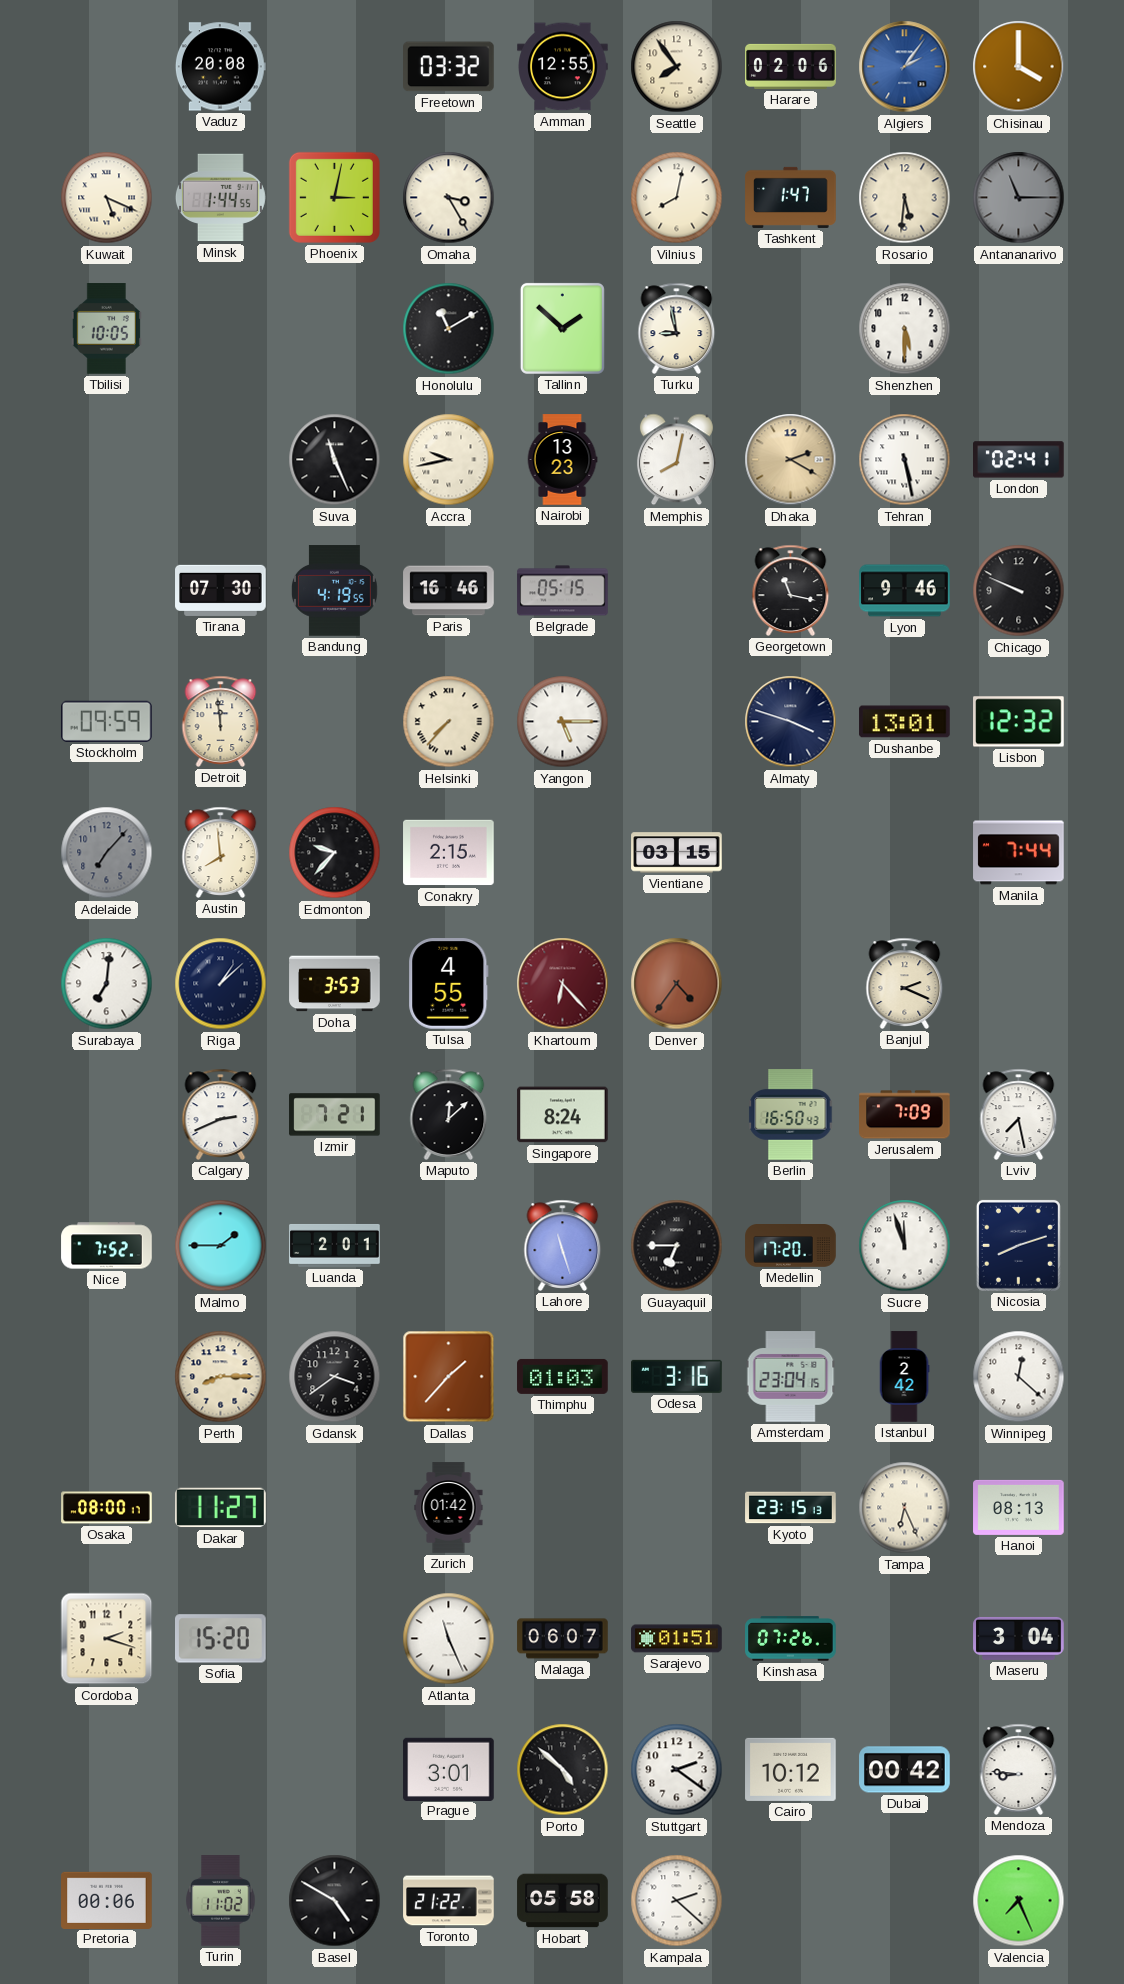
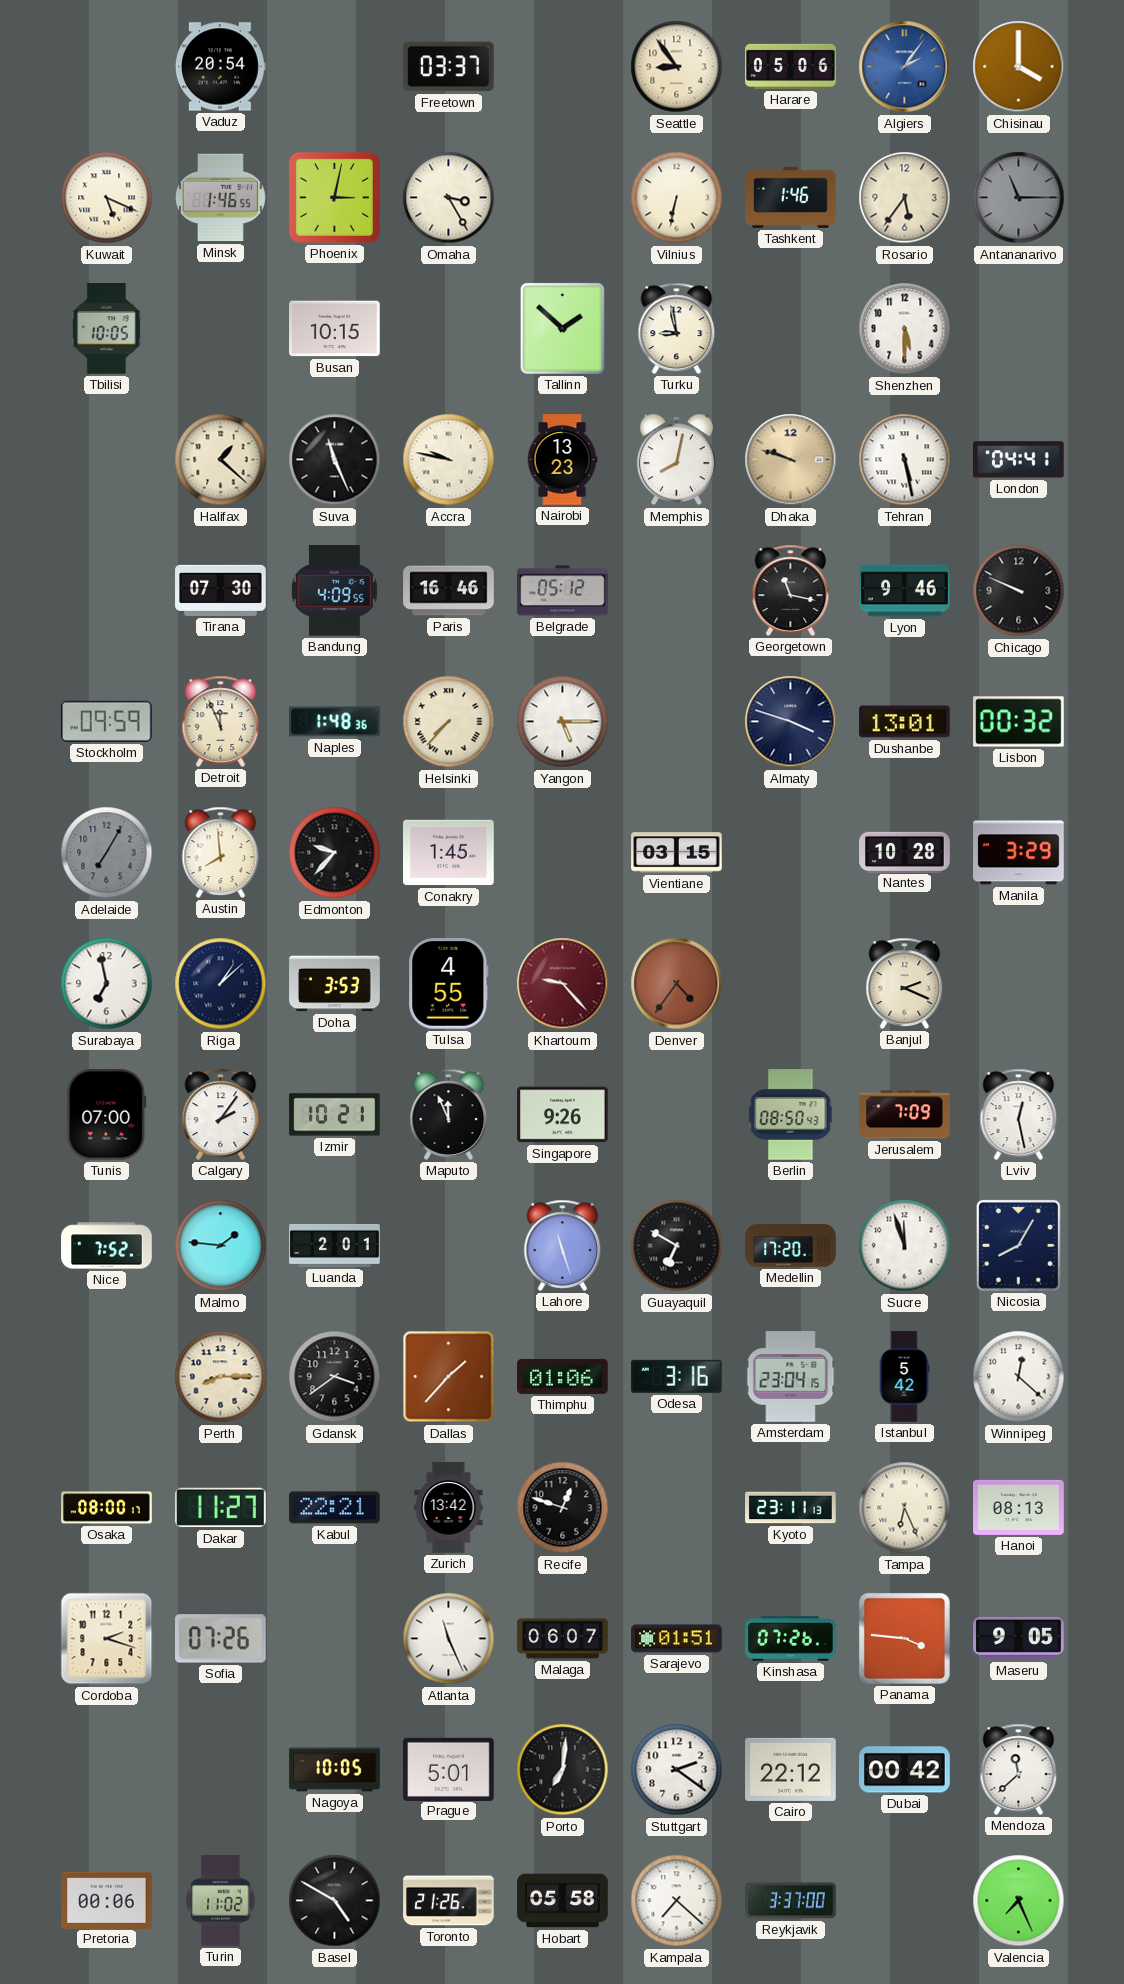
Vaduz: 20:08 -> 20:54 (220, 67)
Freetown: 03:32 -> 03:37 (449, 67)
Amman: 12:55 -> none (563, 67)
Seattle: 7:54 -> 8:54 (677, 67)
Harare: 02:06 -> 05:06 (791, 66)
Minsk: 1:44 -> 1:46 (220, 198)
Vilnius: 8:02 -> 6:32 (677, 198)
Tashkent: 1:47 -> 1:46 (791, 197)
Rosario: 5:31 -> 5:36 (905, 198)
Busan: none -> 10:15 (335, 329)
Honolulu: 11:10 -> none (449, 329)
Halifax: none -> 1:22 (221, 460)
Accra: 9:43 -> 9:47 (449, 460)
Dhaka: 2:20 -> 9:48 (791, 460)
London: 02:41 -> 04:41 (1019, 460)
Bandung: 4:19 -> 4:09 (334, 591)
Belgrade: 05:15 -> 05:12 (563, 591)
Detroit: 11:59 -> 11:56 (221, 721)
Naples: none -> 1:48 (335, 722)
Lisbon: 12:32 -> 00:32 (1019, 722)
Adelaide: 7:07 -> 7:05 (107, 853)
Conakry: 2:15 -> 1:45 (449, 853)
Nantes: none -> 10:28 (905, 852)
Manila: 7:44 -> 3:29 (1019, 853)
Surabaya: 7:01 -> 6:58 (107, 984)
Khartoum: 6:23 -> 9:23 (563, 984)
Tunis: none -> 07:00 (107, 1115)
Calgary: 2:41 -> 2:06 (221, 1114)
Izmir: 7:21 -> 10:21 (335, 1115)
Maputo: 12:08 -> 11:56 (449, 1114)
Singapore: 8:24 -> 9:26 (563, 1115)
Berlin: 16:50 -> 08:50 (791, 1115)
Lviv: 7:28 -> 12:28 (1019, 1114)
Malmo: 1:45 -> 1:46 (221, 1246)
Guayaquil: 6:45 -> 6:50 (677, 1246)
Nicosia: 8:12 -> 8:05 (1018, 1245)
Thimphu: 01:03 -> 01:06 (563, 1376)
Istanbul: 2:42 -> 5:42 (904, 1377)
Kabul: none -> 22:21 (335, 1508)
Zurich: 01:42 -> 13:42 (449, 1508)
Recife: none -> 12:48 (563, 1508)
Kyoto: 23:15 -> 23:11 (791, 1508)
Sofia: 15:20 -> 07:26 (221, 1639)
Panama: none -> 3:46 (904, 1638)
Maseru: 3:04 -> 9:05 (1019, 1638)
Nagoya: none -> 10:05 (335, 1770)
Prague: 3:01 -> 5:01 (449, 1769)
Porto: 4:52 -> 7:01 (563, 1770)
Cairo: 10:12 -> 22:12 (791, 1769)
Mendoza: 8:46 -> 11:38 (1019, 1769)
Toronto: 21:22 -> 21:26 (449, 1901)
Kampala: 2:22 -> 7:22 (677, 1901)
Reykjavik: none -> 3:37 (791, 1901)
